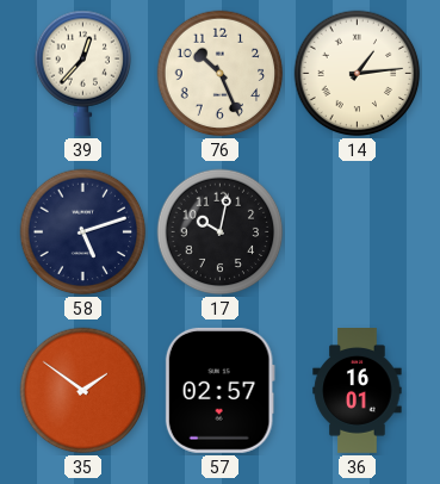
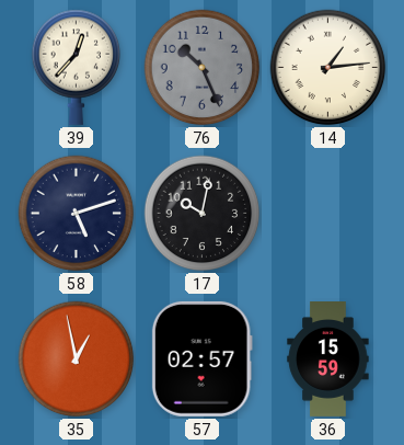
76 dial: cream -> grey (203, 68)
35: 1:51 -> 12:58 (77, 360)
36: 16:01 -> 15:59 (328, 360)
